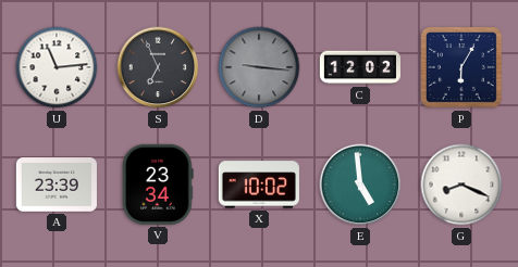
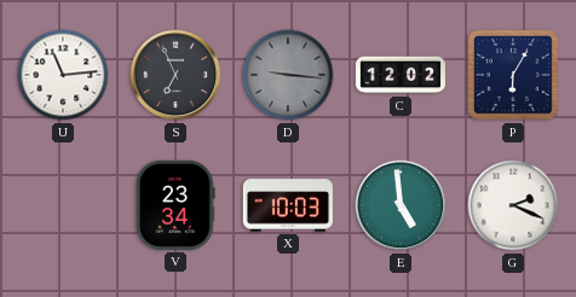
A: 23:39 -> none (57, 185)
X: 10:02 -> 10:03 (288, 205)
G: 8:19 -> 2:19 (513, 205)
